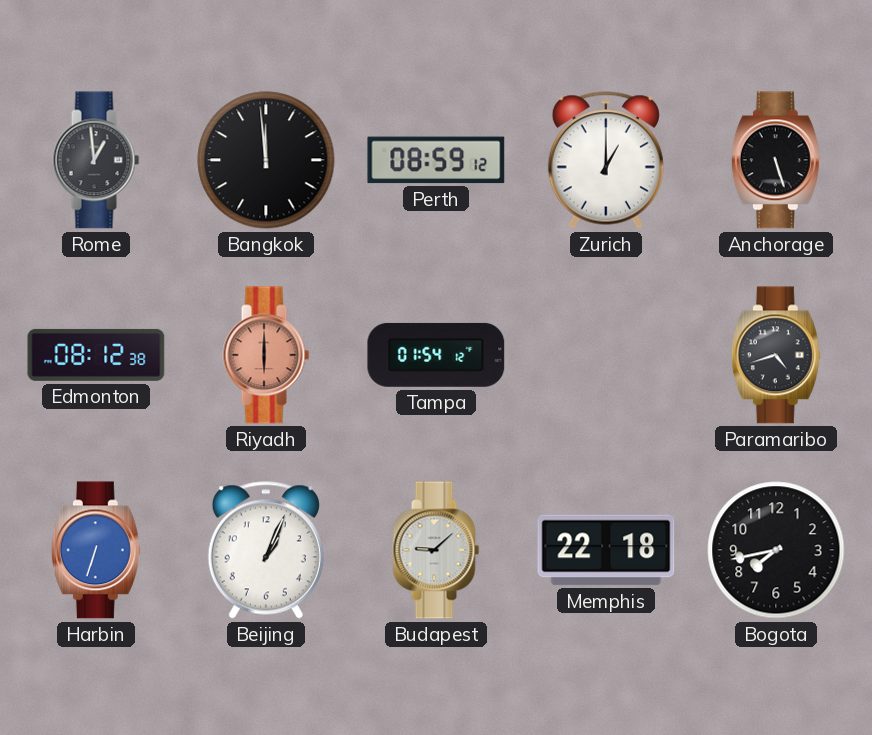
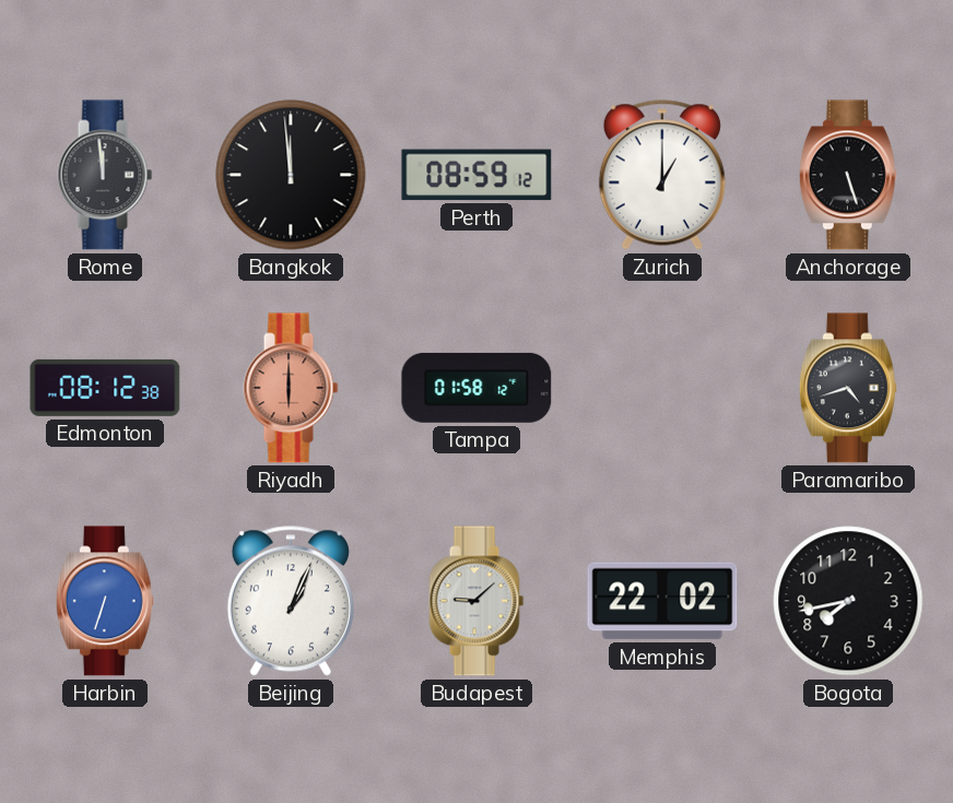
Rome: 12:59 -> 11:59 (105, 175)
Tampa: 01:54 -> 01:58 (477, 388)
Memphis: 22:18 -> 22:02 (662, 601)
